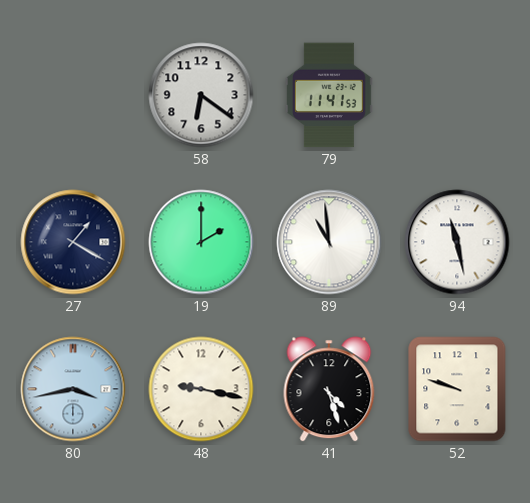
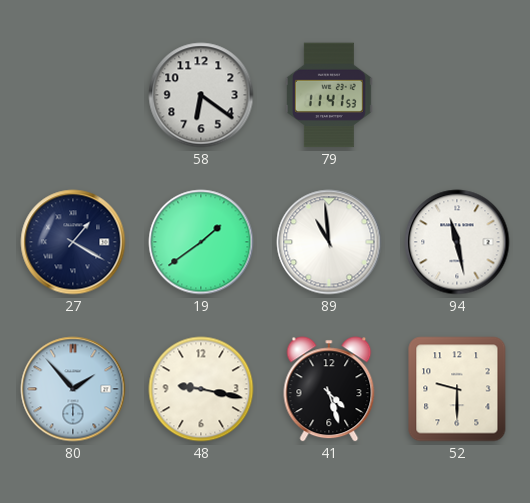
19: 2:00 -> 1:39 (201, 242)
80: 3:43 -> 1:53 (73, 389)
52: 9:48 -> 9:30 (457, 389)
